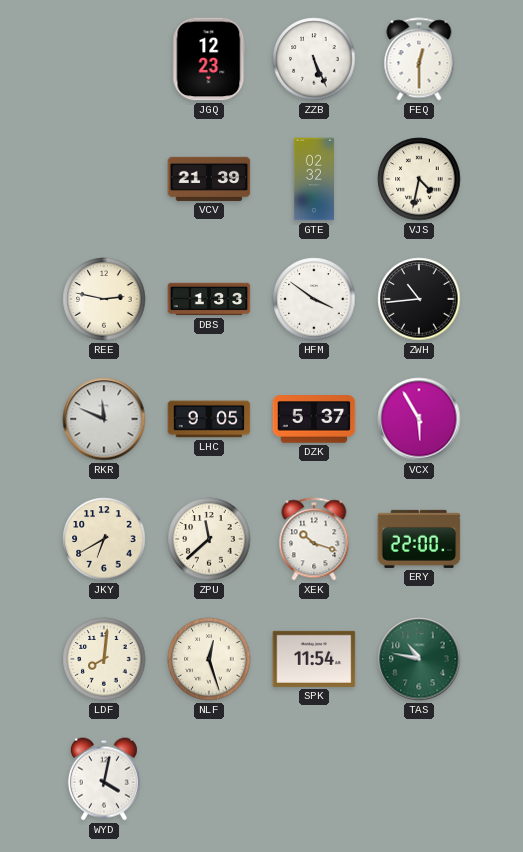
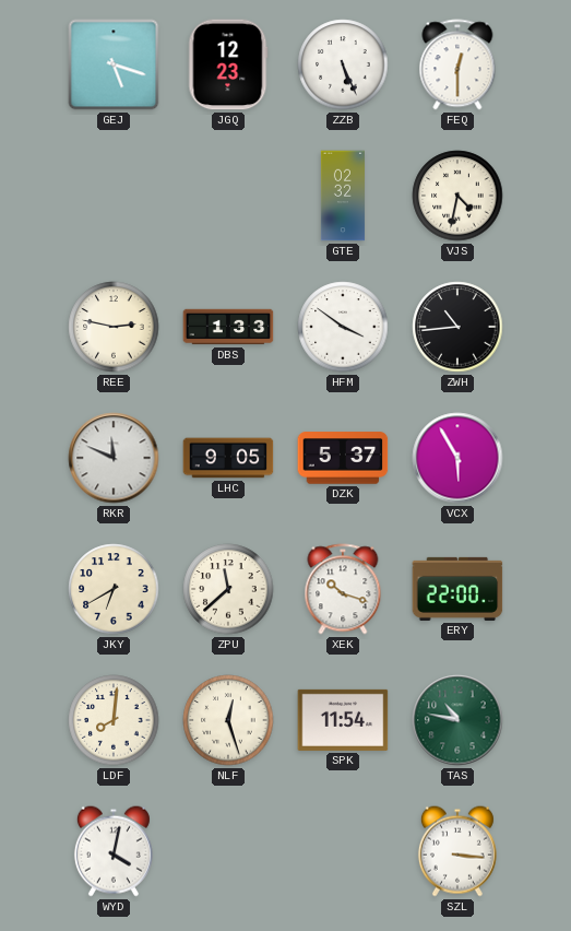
GEJ: none -> 5:18 (114, 64)
VCV: 21:39 -> none (209, 179)
SZL: none -> 3:16 (457, 851)
